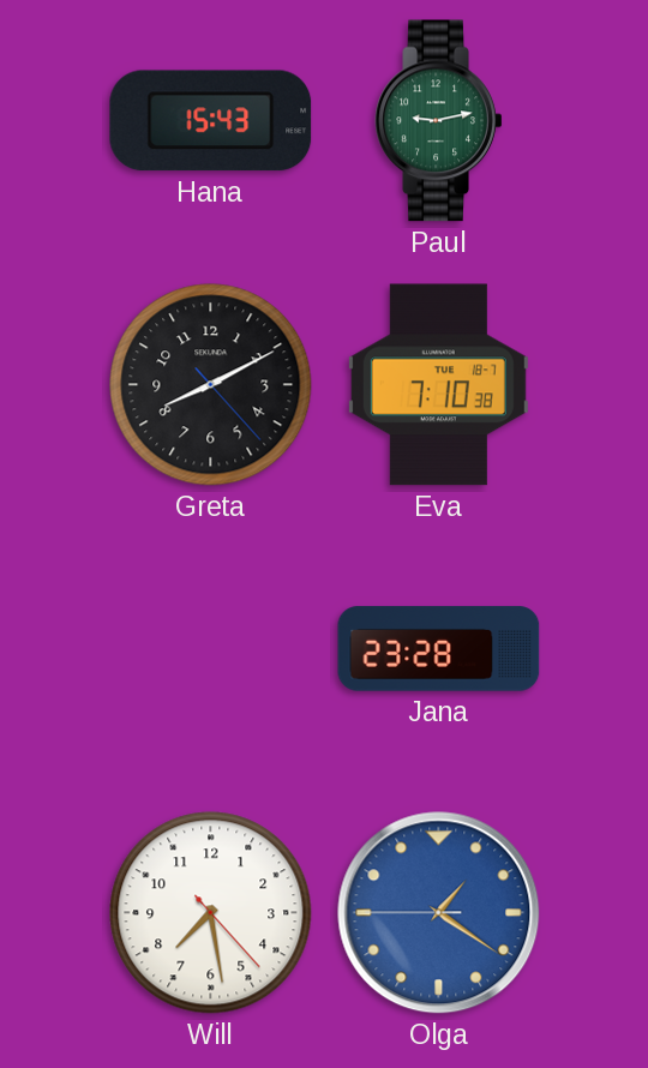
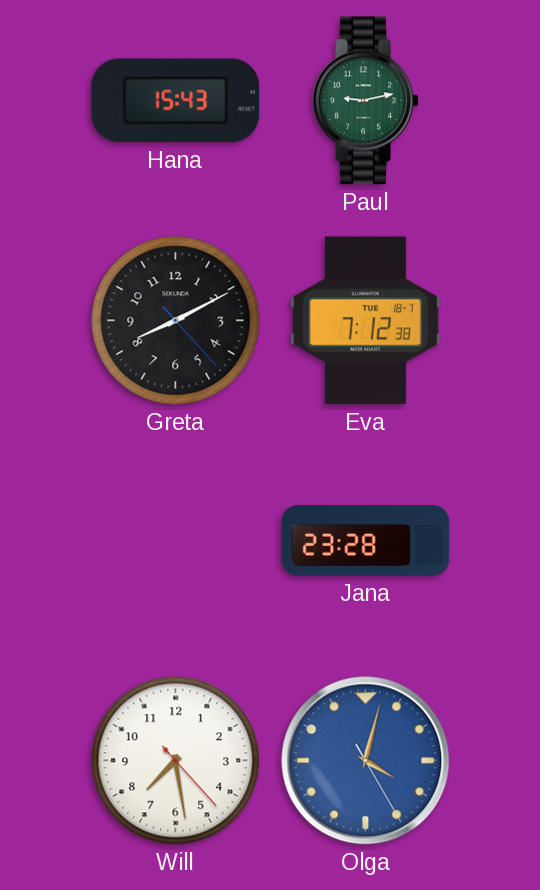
Eva: 7:10 -> 7:12 (365, 321)
Olga: 1:20 -> 4:02 (366, 761)
